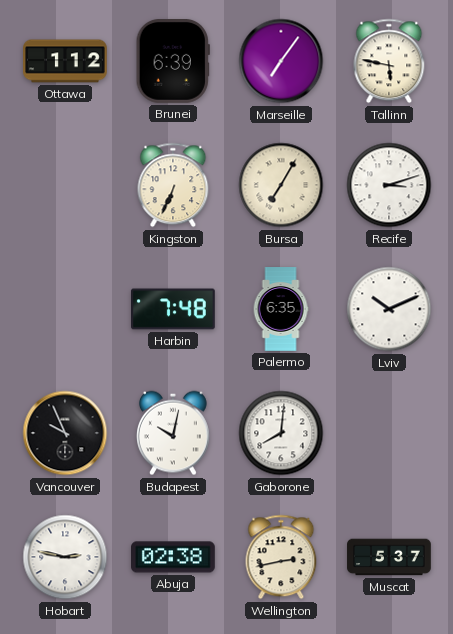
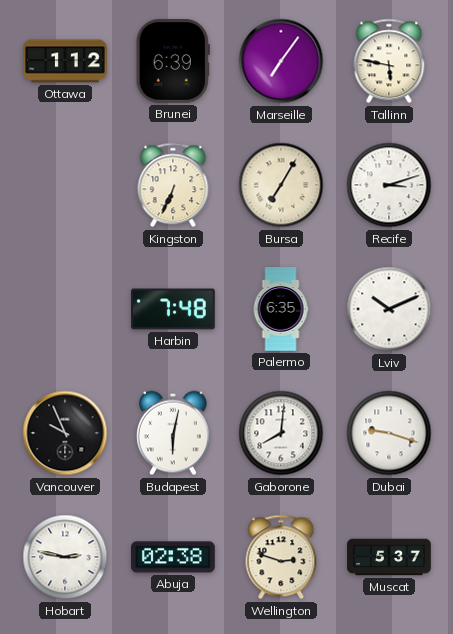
Budapest: 10:02 -> 6:02 (174, 433)
Dubai: none -> 9:18 (389, 433)
Wellington: 2:43 -> 2:48 (281, 557)
